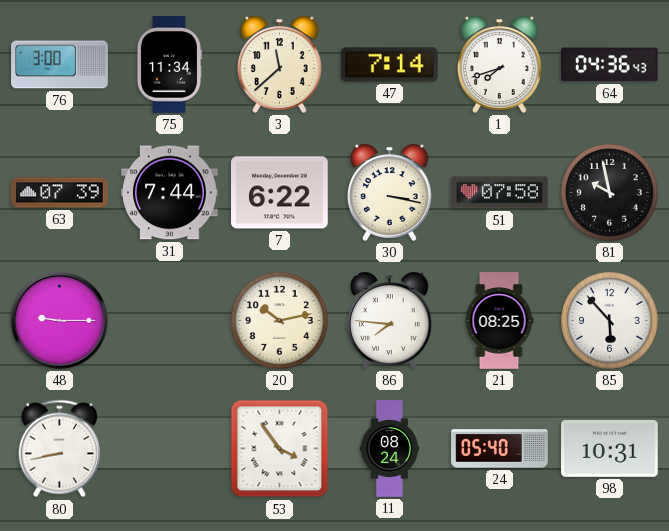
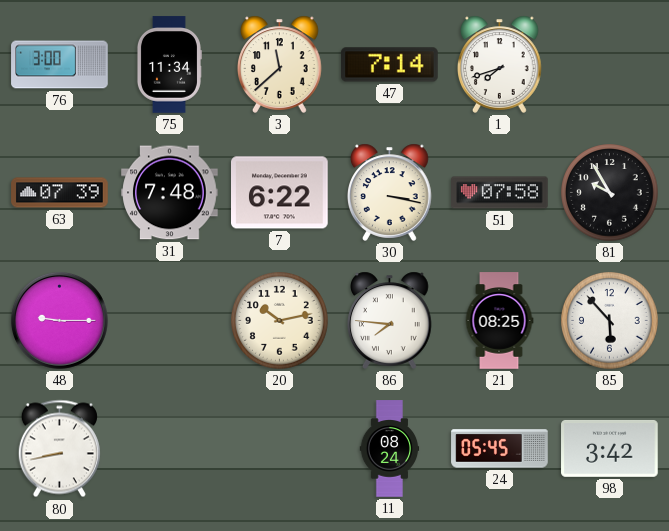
64: 04:36 -> none (610, 65)
31: 7:44 -> 7:48 (170, 193)
81: 9:58 -> 9:55 (610, 193)
53: 3:54 -> none (280, 449)
24: 05:40 -> 05:45 (500, 449)
98: 10:31 -> 3:42 (610, 448)
